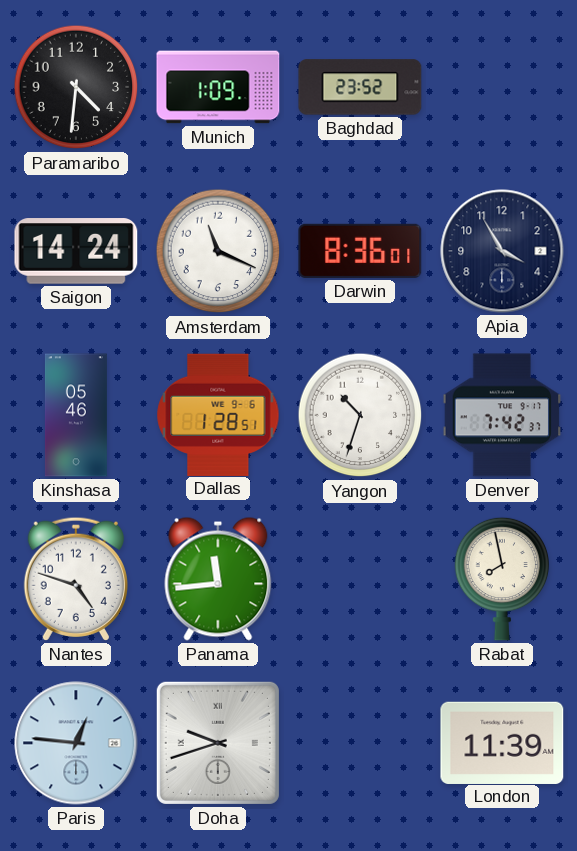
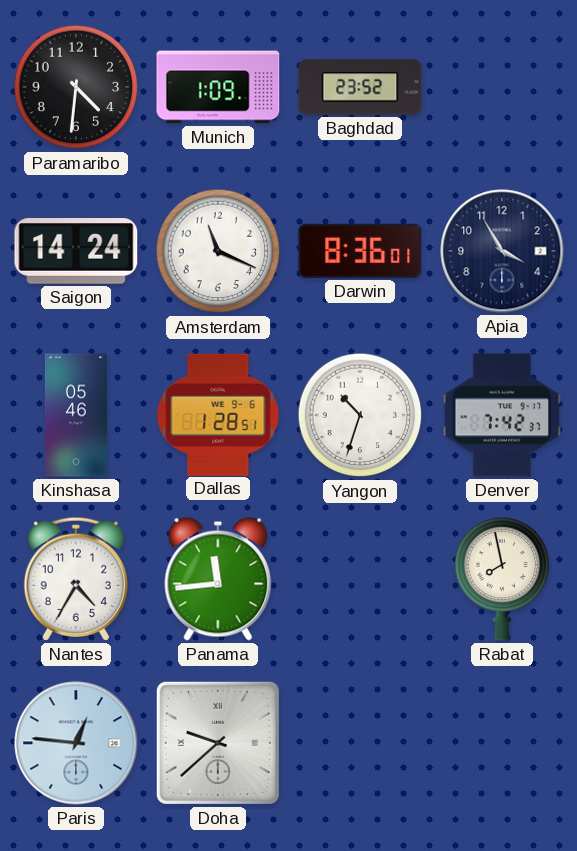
Nantes: 4:48 -> 4:35 (75, 579)
Doha: 9:42 -> 9:38 (218, 743)
London: 11:39 -> none (502, 742)
